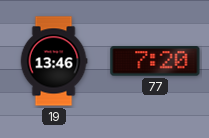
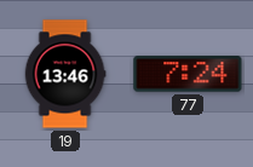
77: 7:20 -> 7:24 (188, 74)
